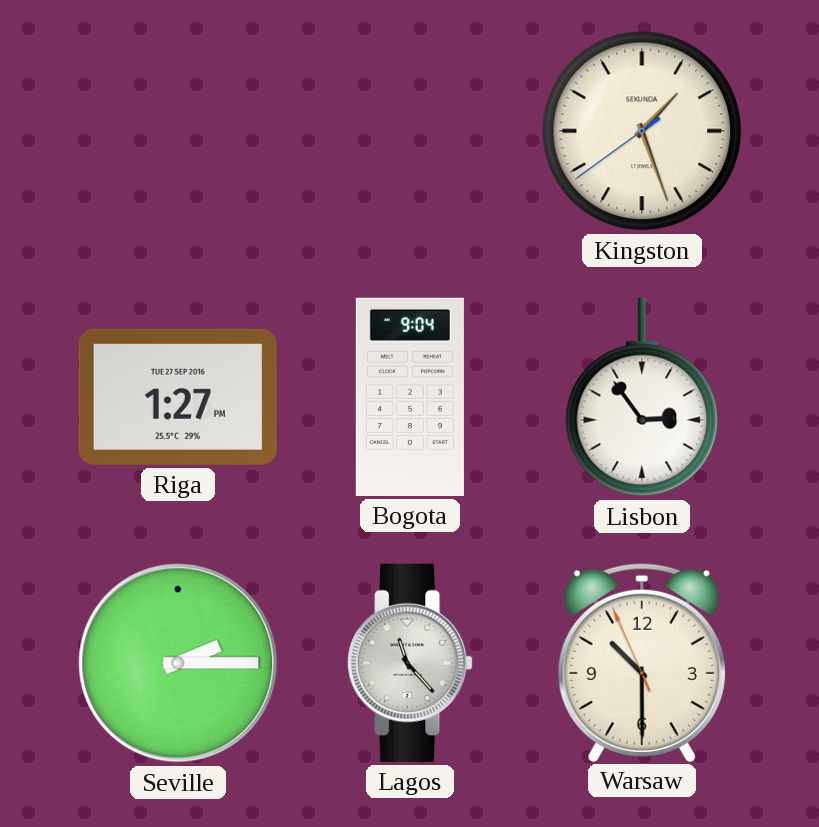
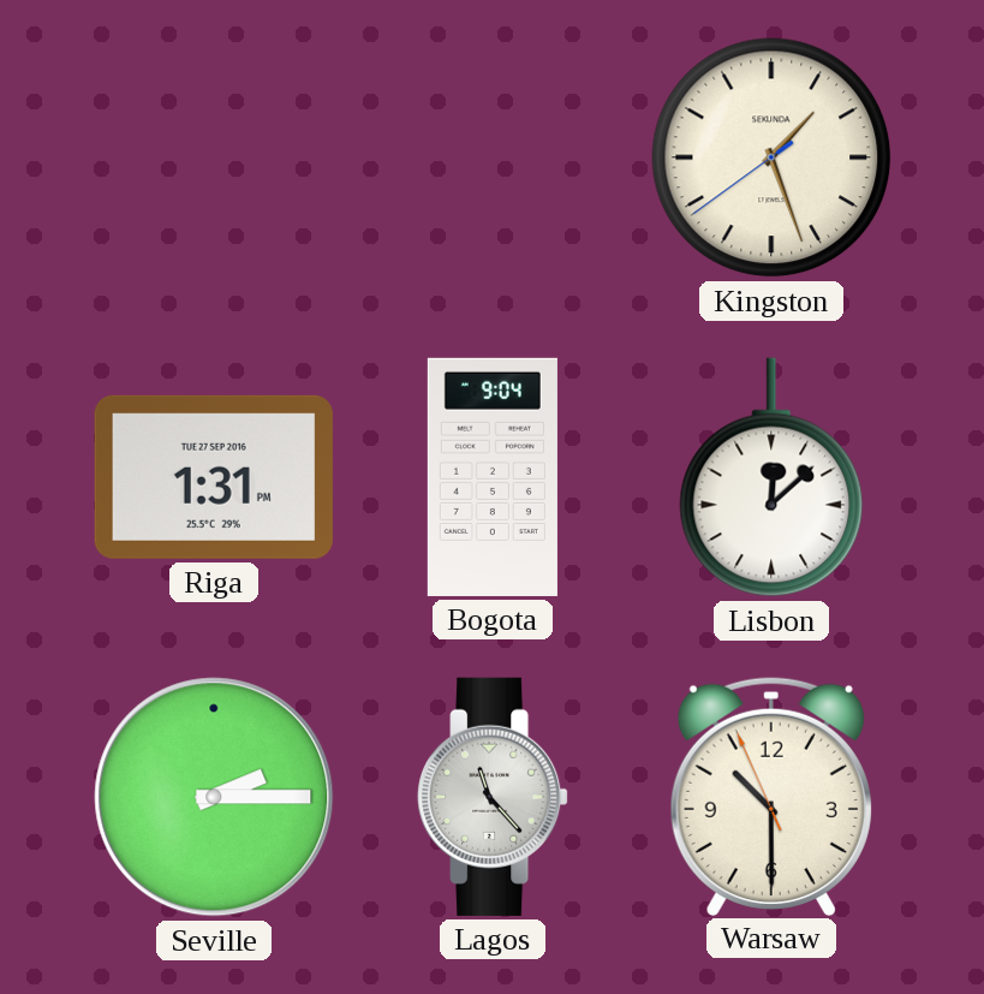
Riga: 1:27 -> 1:31 (214, 477)
Lisbon: 2:54 -> 12:08 (771, 477)
